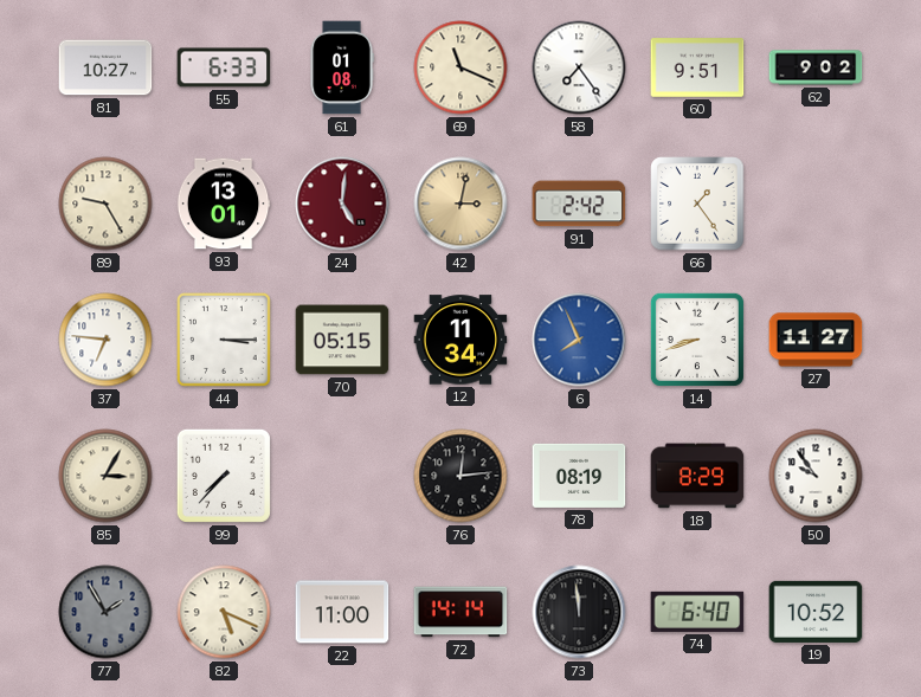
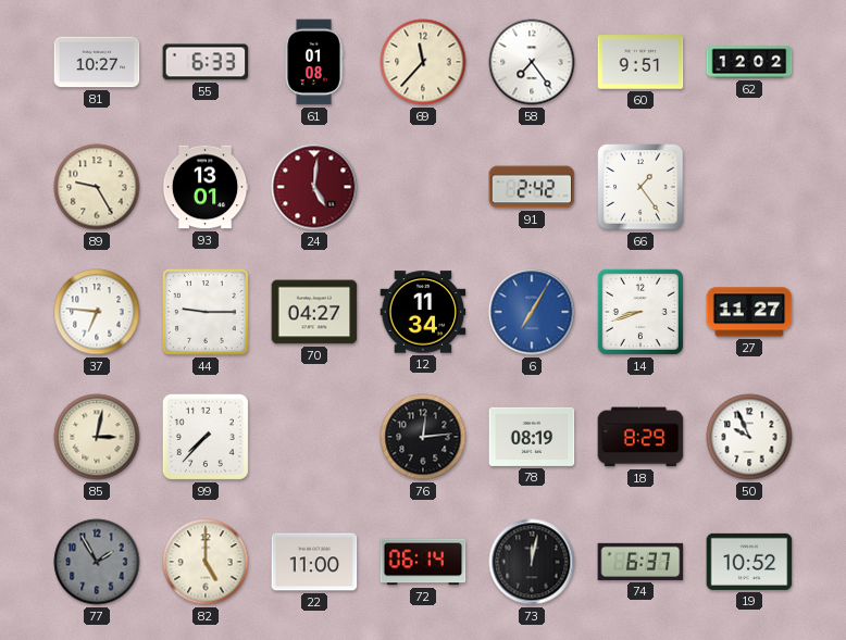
69: 11:19 -> 11:37 (423, 62)
62: 9:02 -> 12:02 (749, 62)
42: 3:02 -> none (461, 204)
44: 3:15 -> 9:15 (207, 313)
70: 05:15 -> 04:27 (314, 312)
6: 7:56 -> 7:05 (532, 312)
85: 3:05 -> 3:02 (97, 437)
50: 9:54 -> 9:56 (749, 437)
82: 5:19 -> 5:00 (206, 562)
72: 14:14 -> 06:14 (423, 562)
73: 11:59 -> 12:02 (532, 562)
74: 6:40 -> 6:37 (640, 562)
